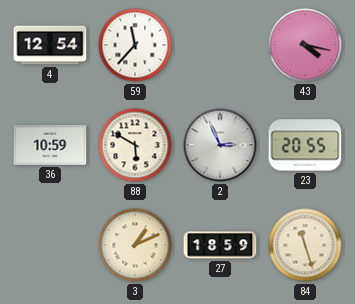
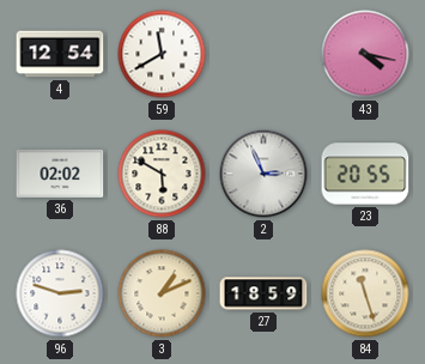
59: 11:37 -> 11:40 (162, 54)
36: 10:59 -> 02:02 (60, 174)
96: none -> 2:48 (60, 293)
